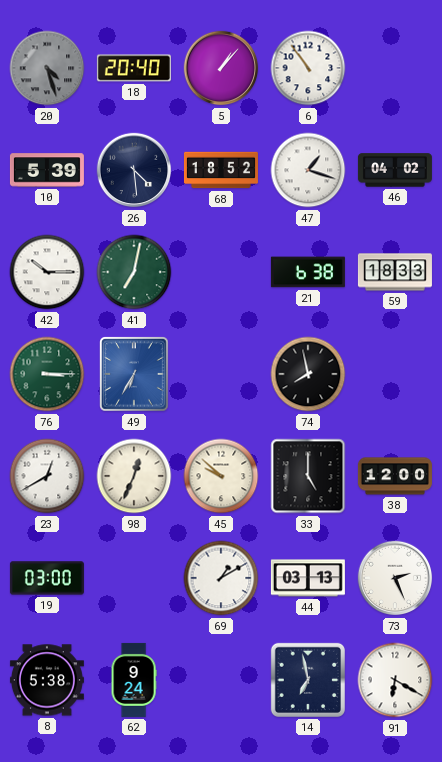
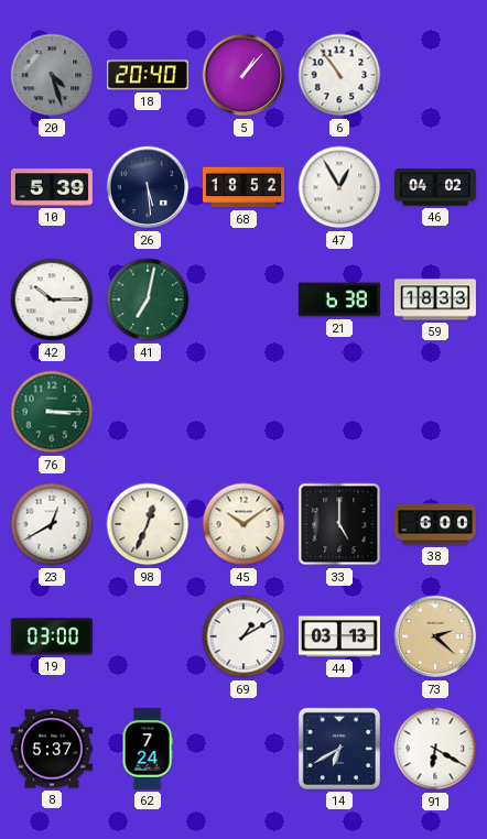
26: 4:29 -> 5:29 (148, 187)
47: 1:18 -> 12:55 (339, 187)
49: 6:35 -> none (135, 375)
74: 7:58 -> none (308, 374)
45: 9:52 -> 10:09 (244, 524)
38: 12:00 -> 6:00 (435, 524)
73: 2:26 -> 2:22 (435, 636)
73 dial: white -> champagne (435, 636)
8: 5:38 -> 5:37 (52, 749)
62: 9:24 -> 7:24 (148, 749)
14: 6:58 -> 6:40 (339, 749)
